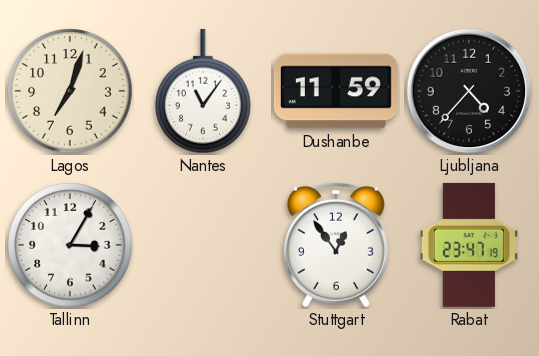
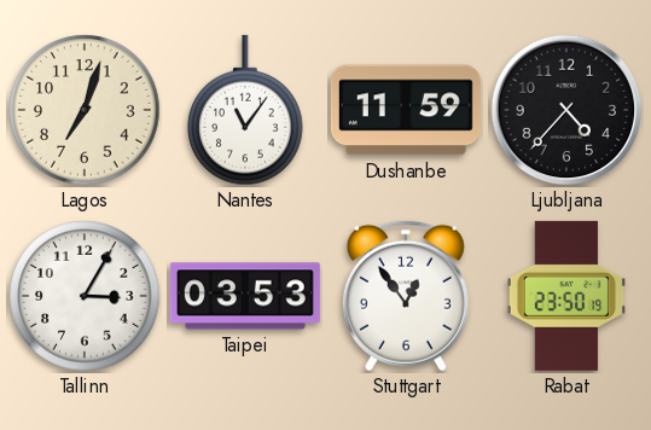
Taipei: none -> 03:53 (245, 296)
Rabat: 23:47 -> 23:50 (565, 296)
